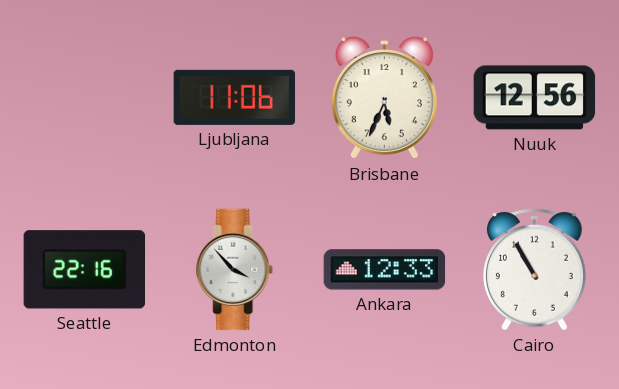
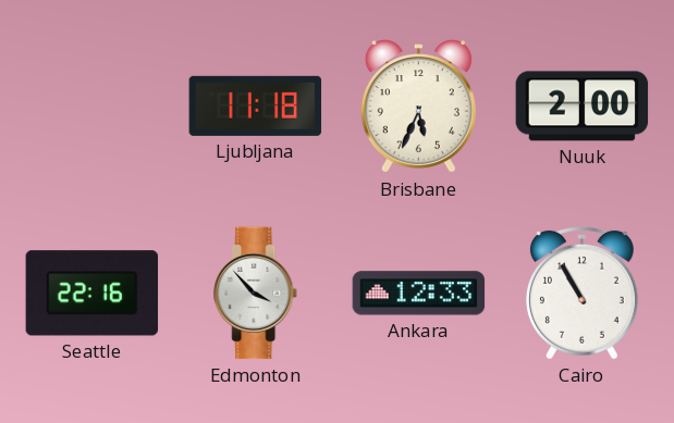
Ljubljana: 11:06 -> 11:18 (256, 105)
Nuuk: 12:56 -> 2:00 (583, 107)
